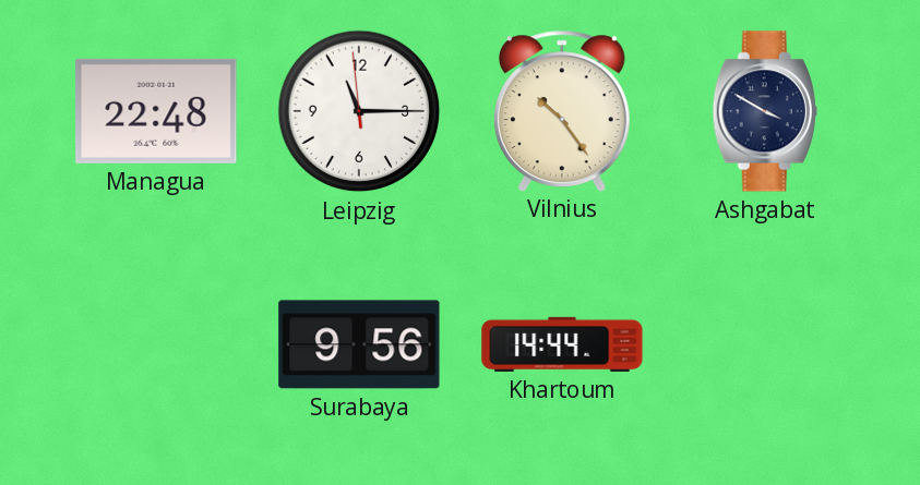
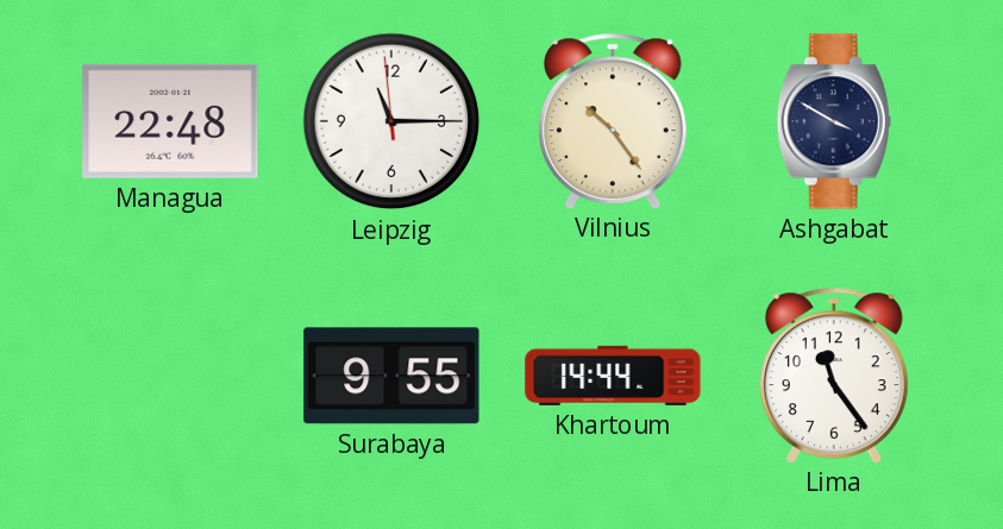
Surabaya: 9:56 -> 9:55 (391, 376)
Lima: none -> 11:24 (834, 374)
